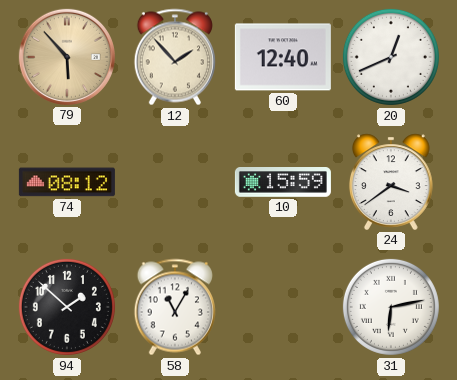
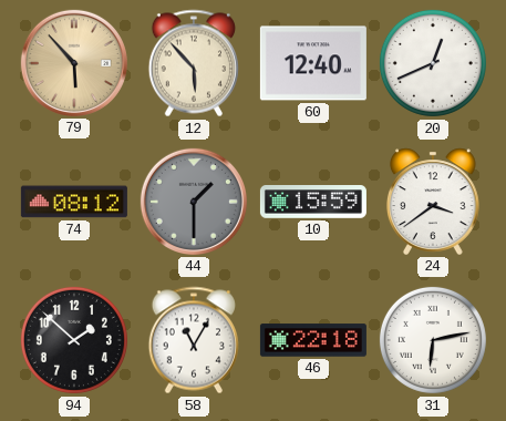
12: 1:53 -> 5:53 (194, 63)
44: none -> 1:30 (194, 202)
46: none -> 22:18 (313, 340)
